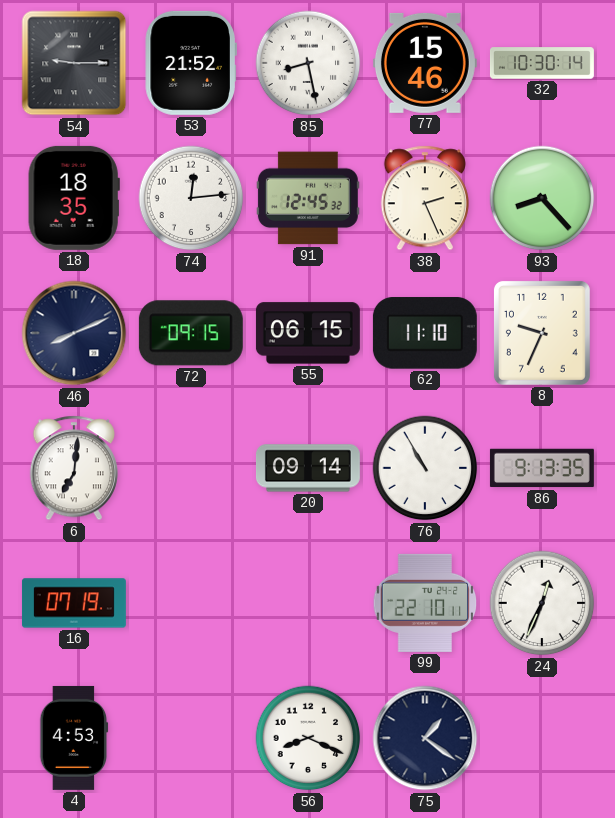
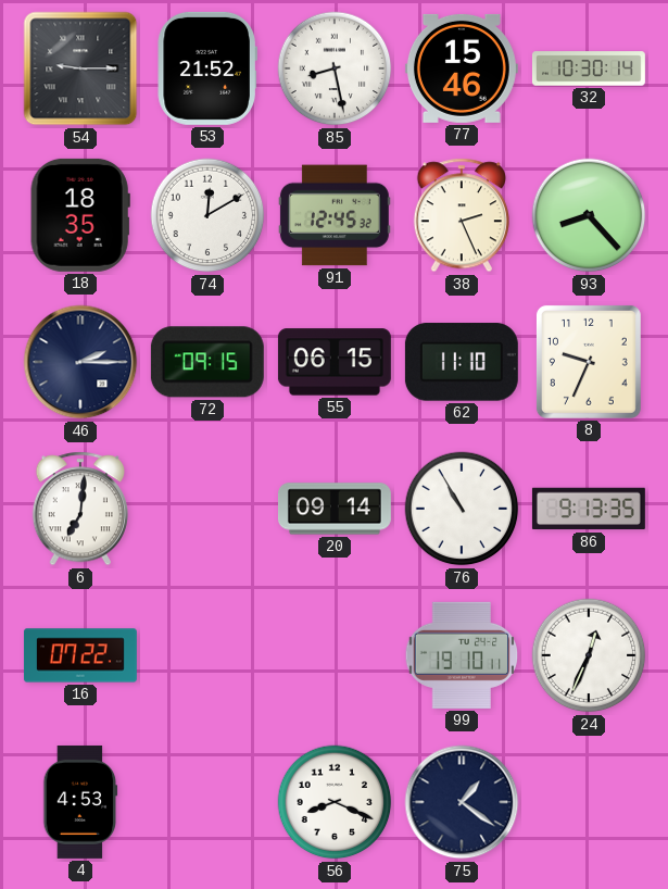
74: 12:14 -> 12:10 (207, 215)
46: 8:11 -> 2:15 (80, 362)
16: 07:19 -> 07:22 (80, 655)
99: 22:10 -> 19:10 (462, 655)
